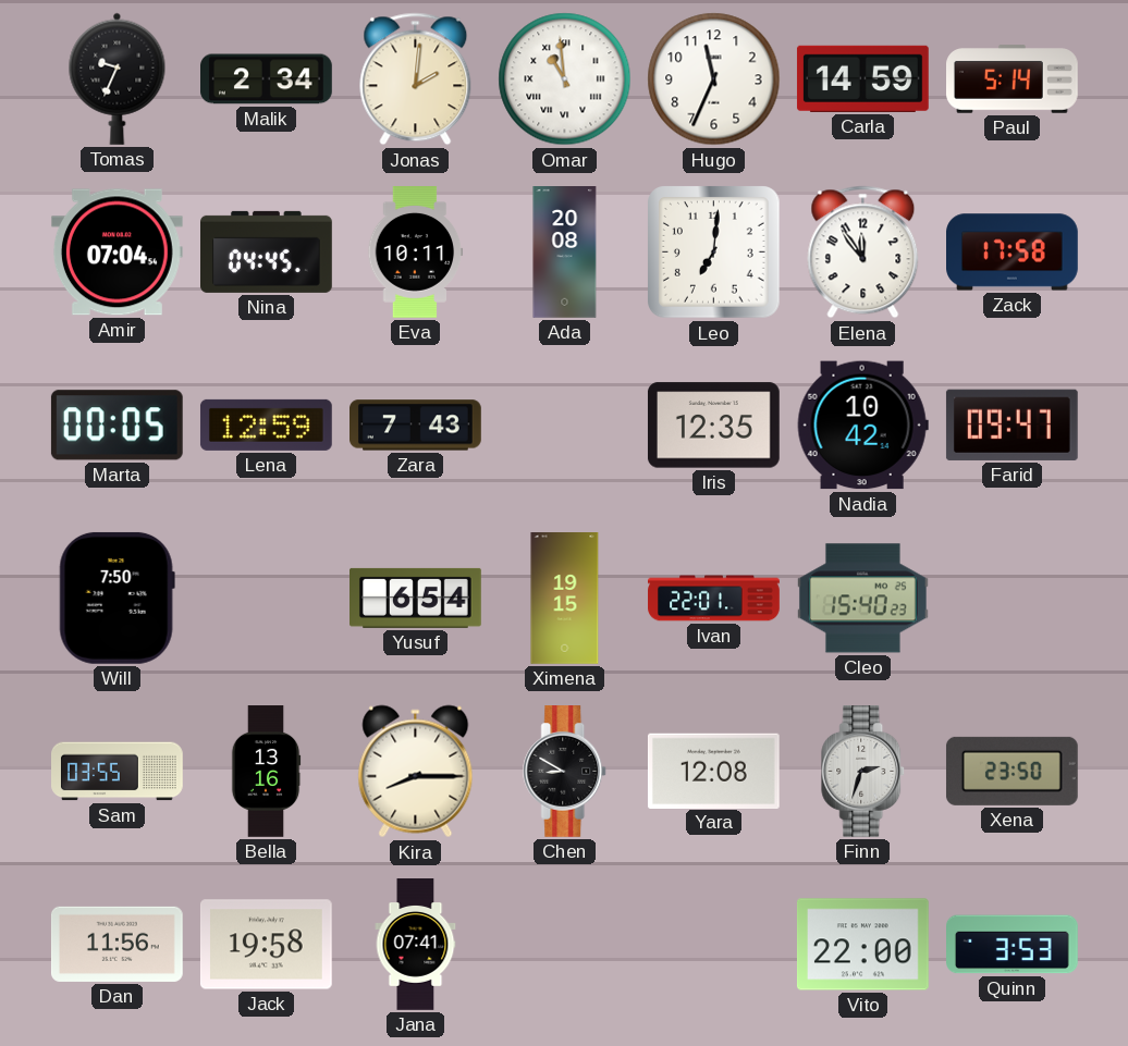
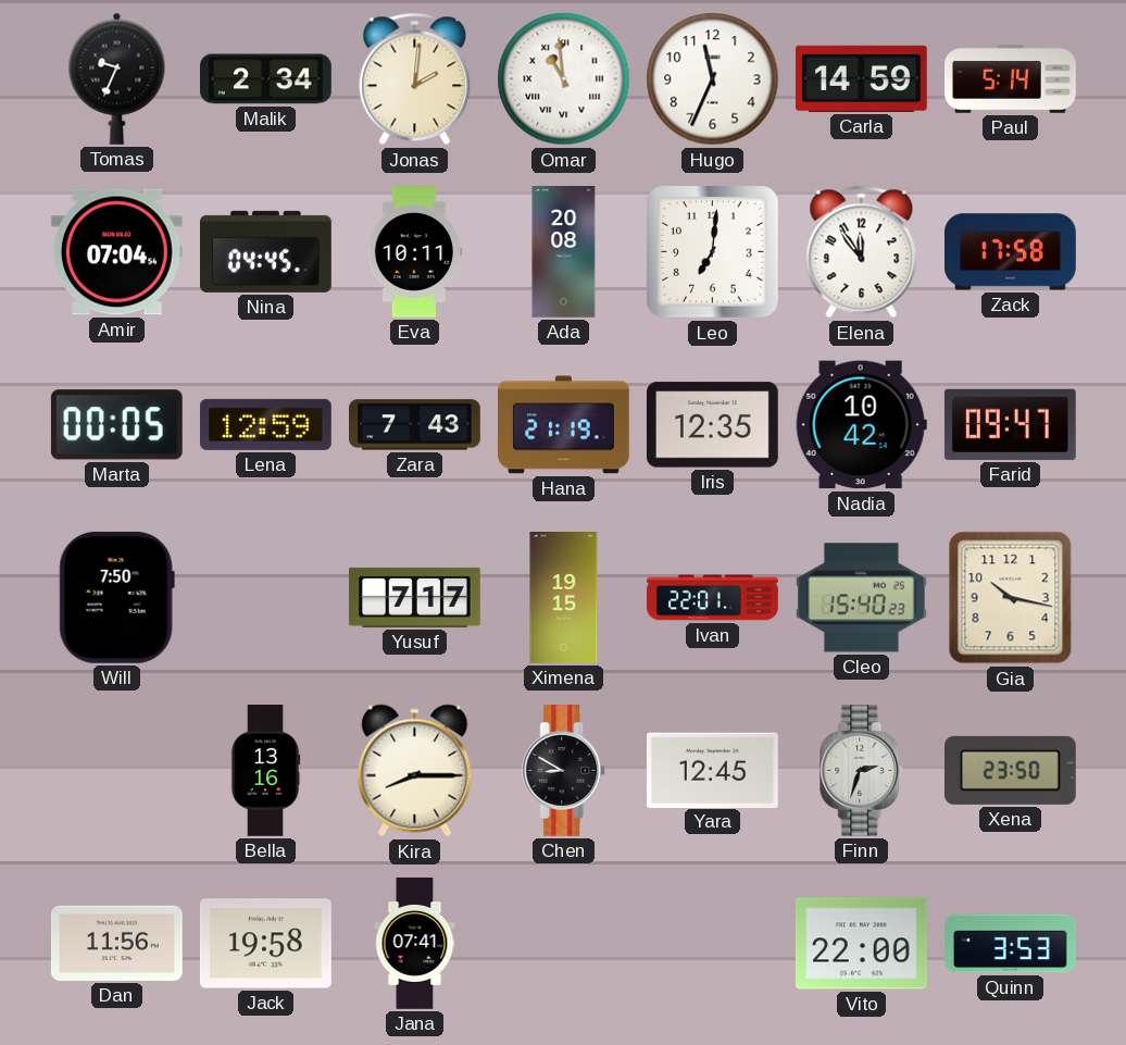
Hana: none -> 21:19 (564, 425)
Yusuf: 6:54 -> 7:17 (415, 597)
Gia: none -> 10:17 (1011, 598)
Sam: 03:55 -> none (118, 772)
Yara: 12:08 -> 12:45 (712, 770)
